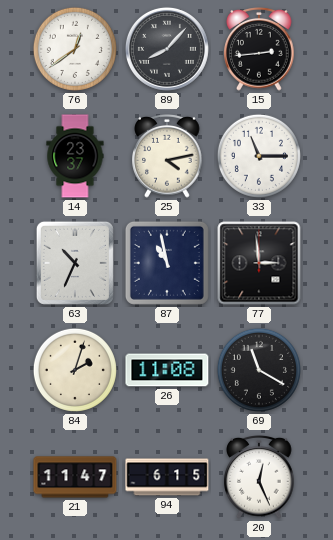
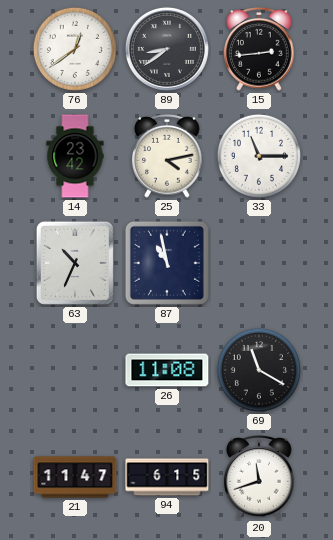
89: 8:07 -> 8:39 (167, 49)
14: 23:37 -> 23:42 (75, 156)
77: 2:59 -> none (259, 263)
84: 2:03 -> none (75, 370)
20: 12:26 -> 11:42 (259, 478)
